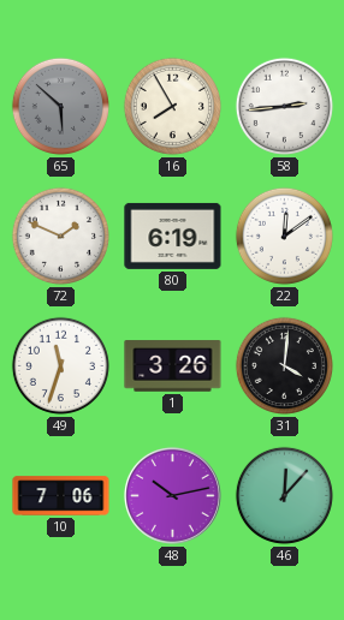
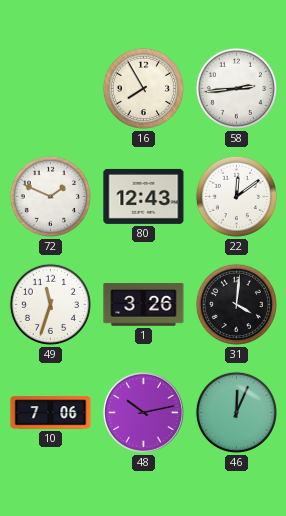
65: 5:52 -> none (60, 106)
80: 6:19 -> 12:43 (144, 196)
46: 12:07 -> 12:04 (236, 412)
